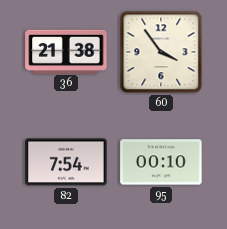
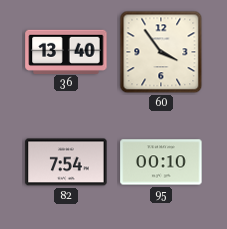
36: 21:38 -> 13:40 (66, 51)
